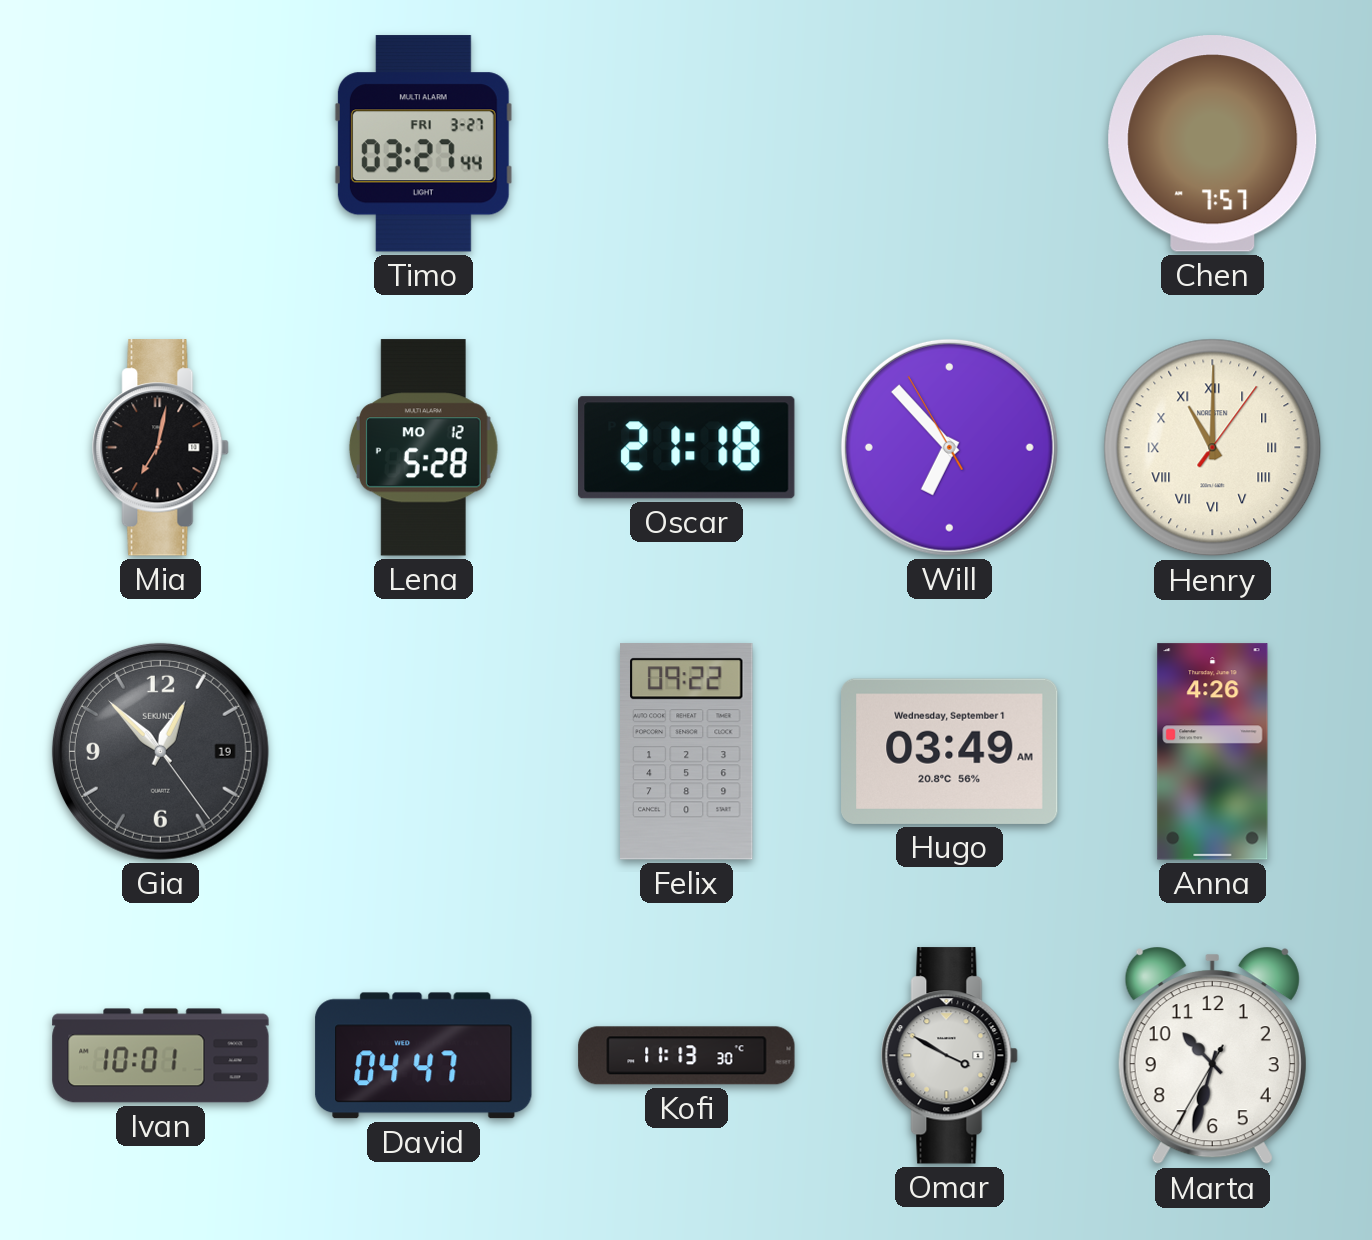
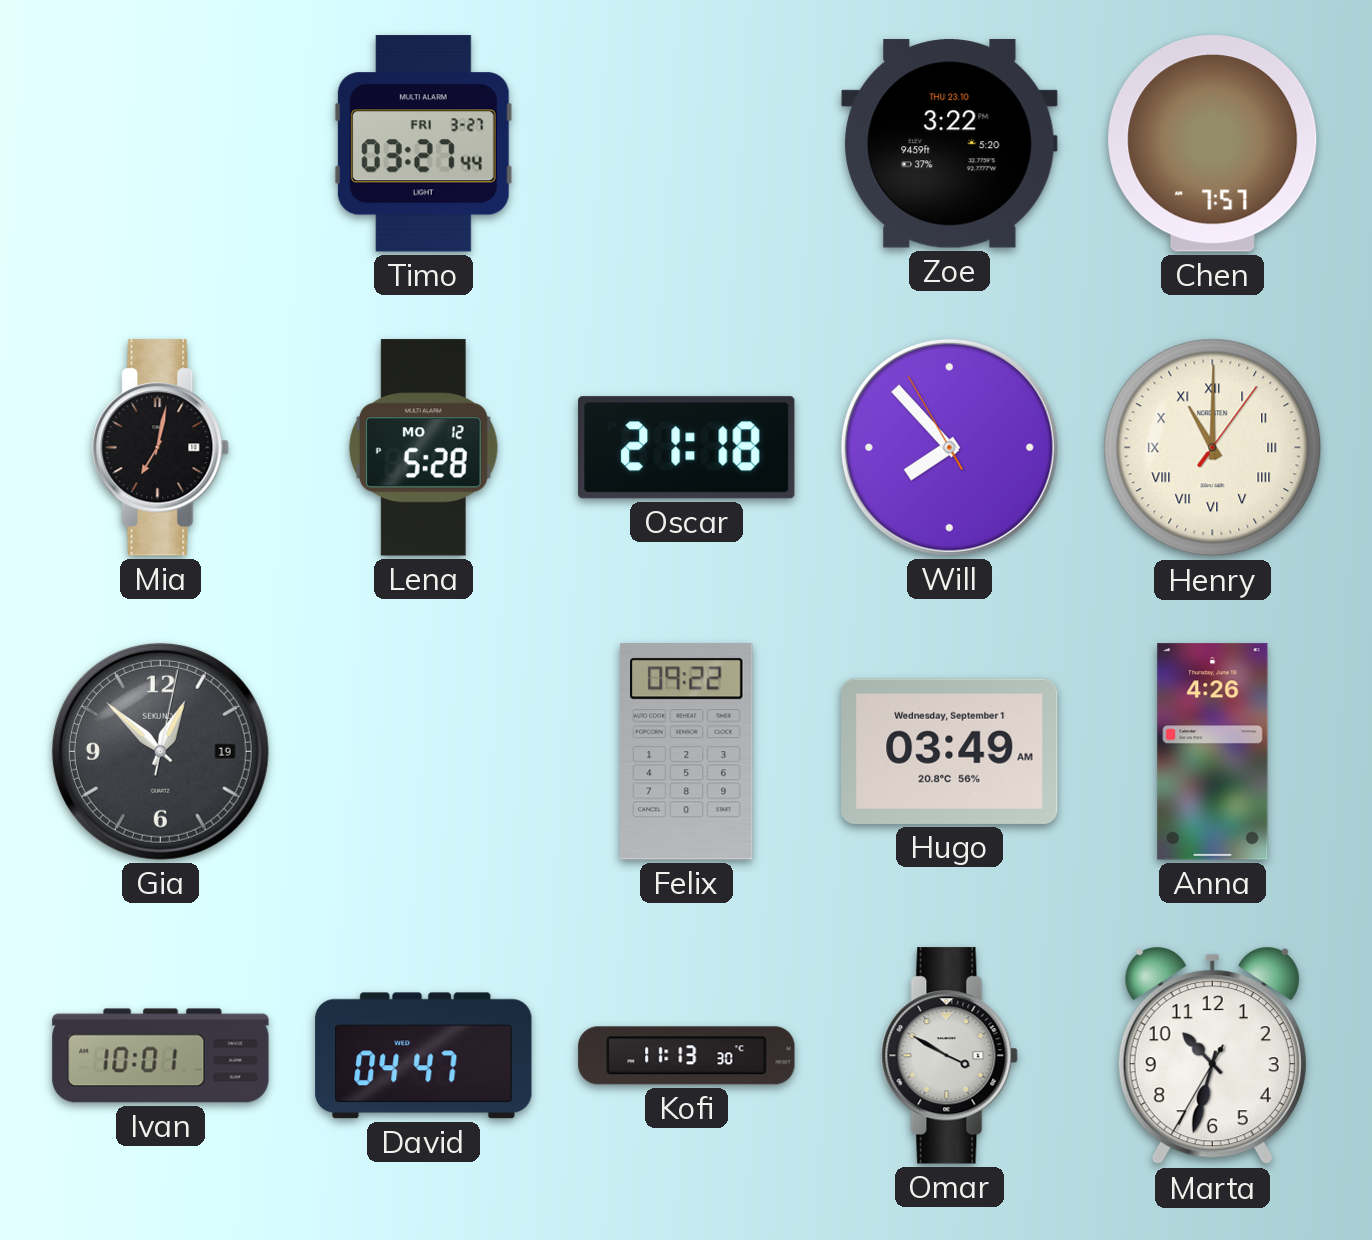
Zoe: none -> 3:22 (950, 144)
Will: 6:52 -> 7:52 (949, 447)
Gia: 12:52:24 -> 12:52:02 (160, 751)
